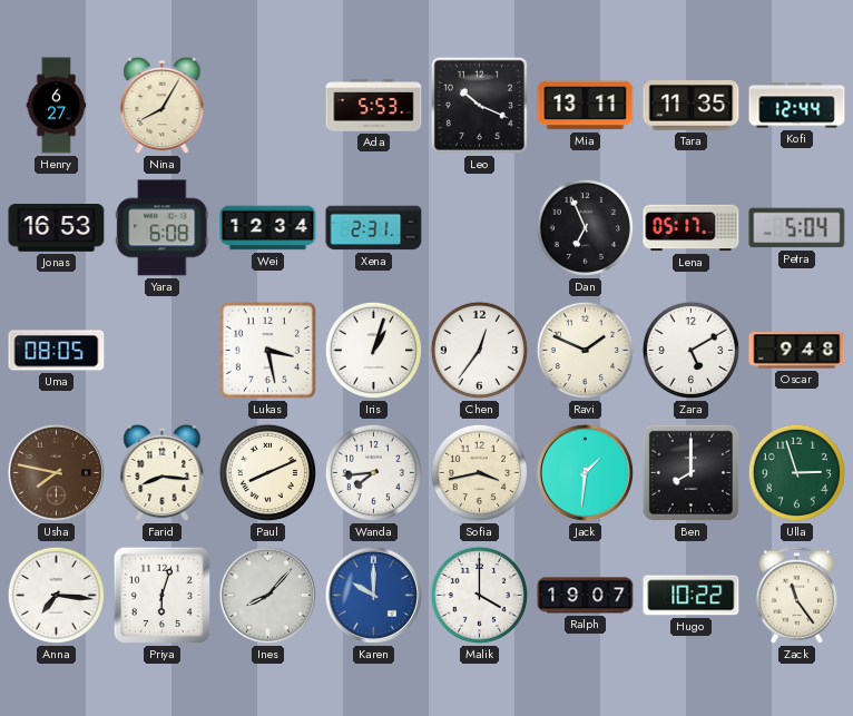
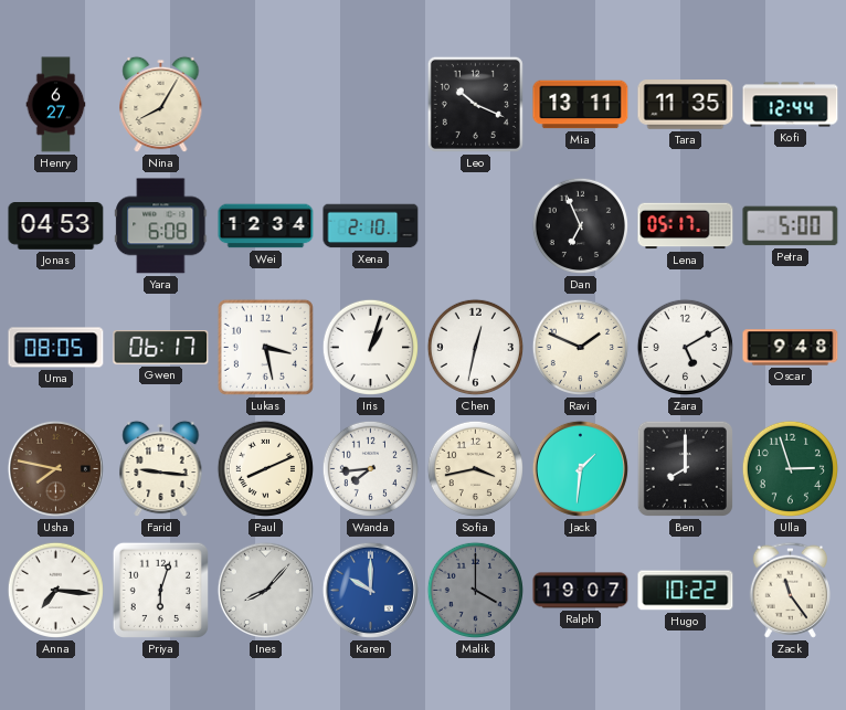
Ada: 5:53 -> none (374, 106)
Jonas: 16:53 -> 04:53 (56, 226)
Xena: 2:31 -> 2:10 (371, 226)
Petra: 5:04 -> 5:00 (791, 226)
Gwen: none -> 06:17 (161, 348)
Chen: 12:36 -> 12:32 (475, 347)
Farid: 8:16 -> 9:16 (161, 469)
Malik dial: white -> grey (475, 590)
